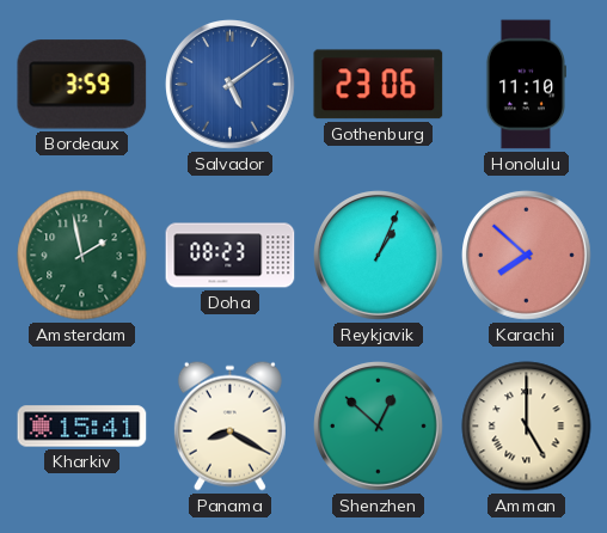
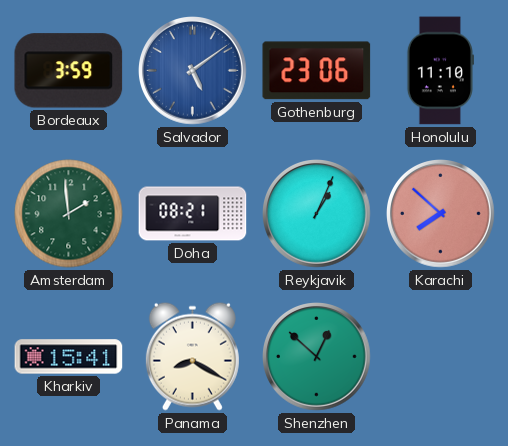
Amsterdam: 1:58 -> 1:59 (69, 214)
Doha: 08:23 -> 08:21 (193, 214)
Amman: 5:00 -> none (527, 427)
